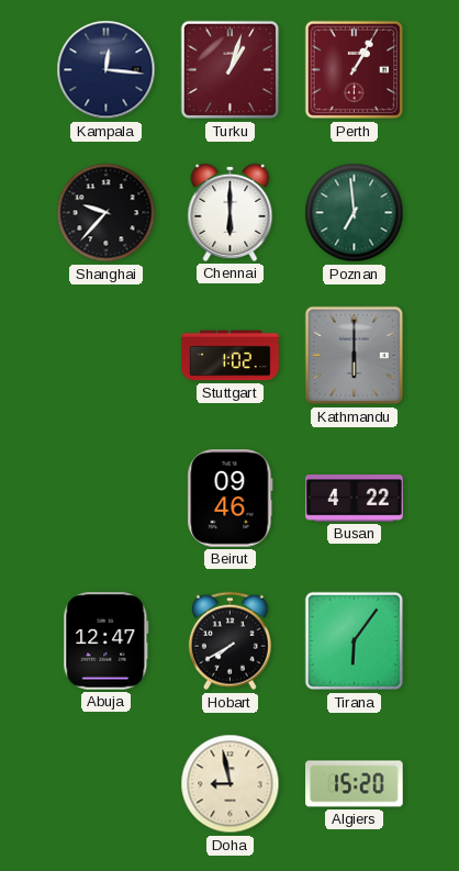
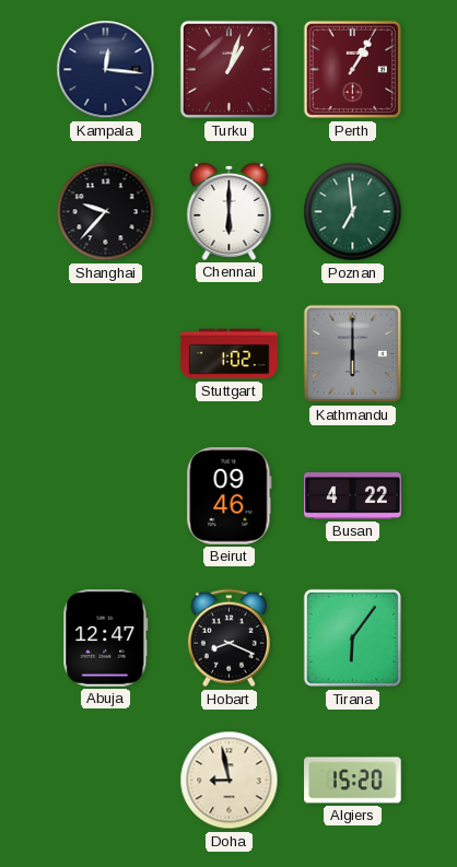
Hobart: 7:40 -> 8:19 (228, 638)
